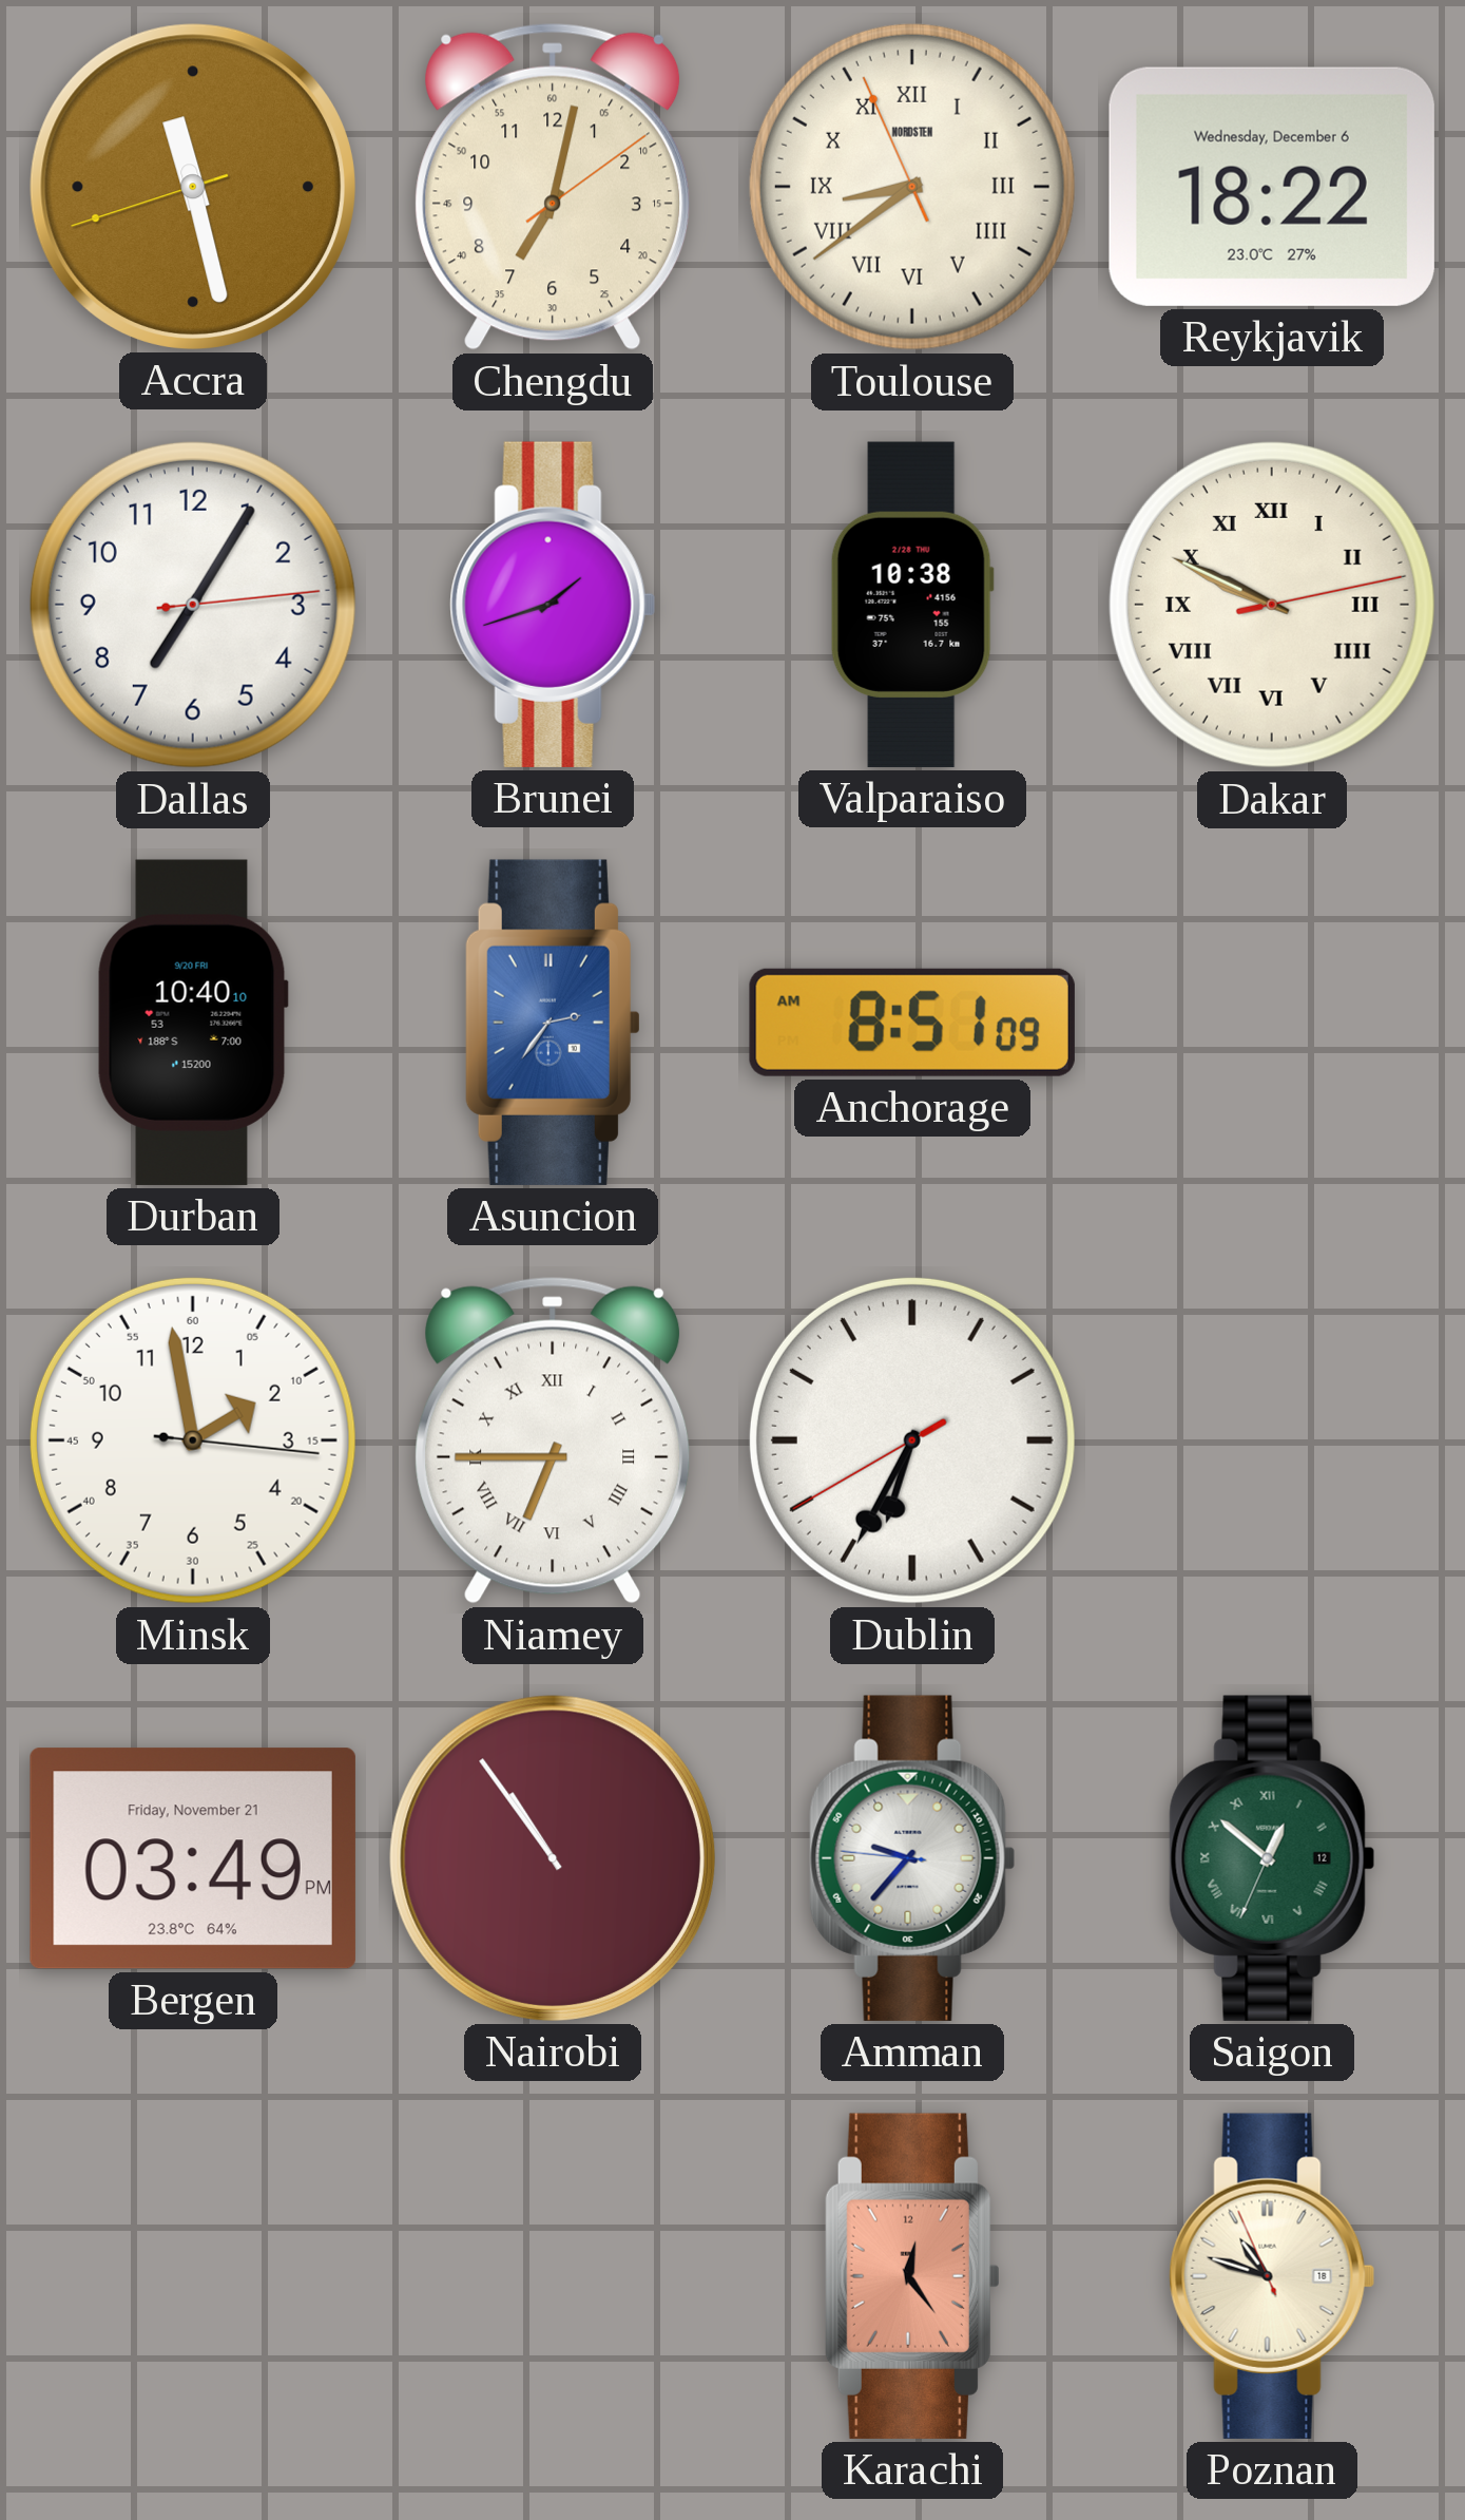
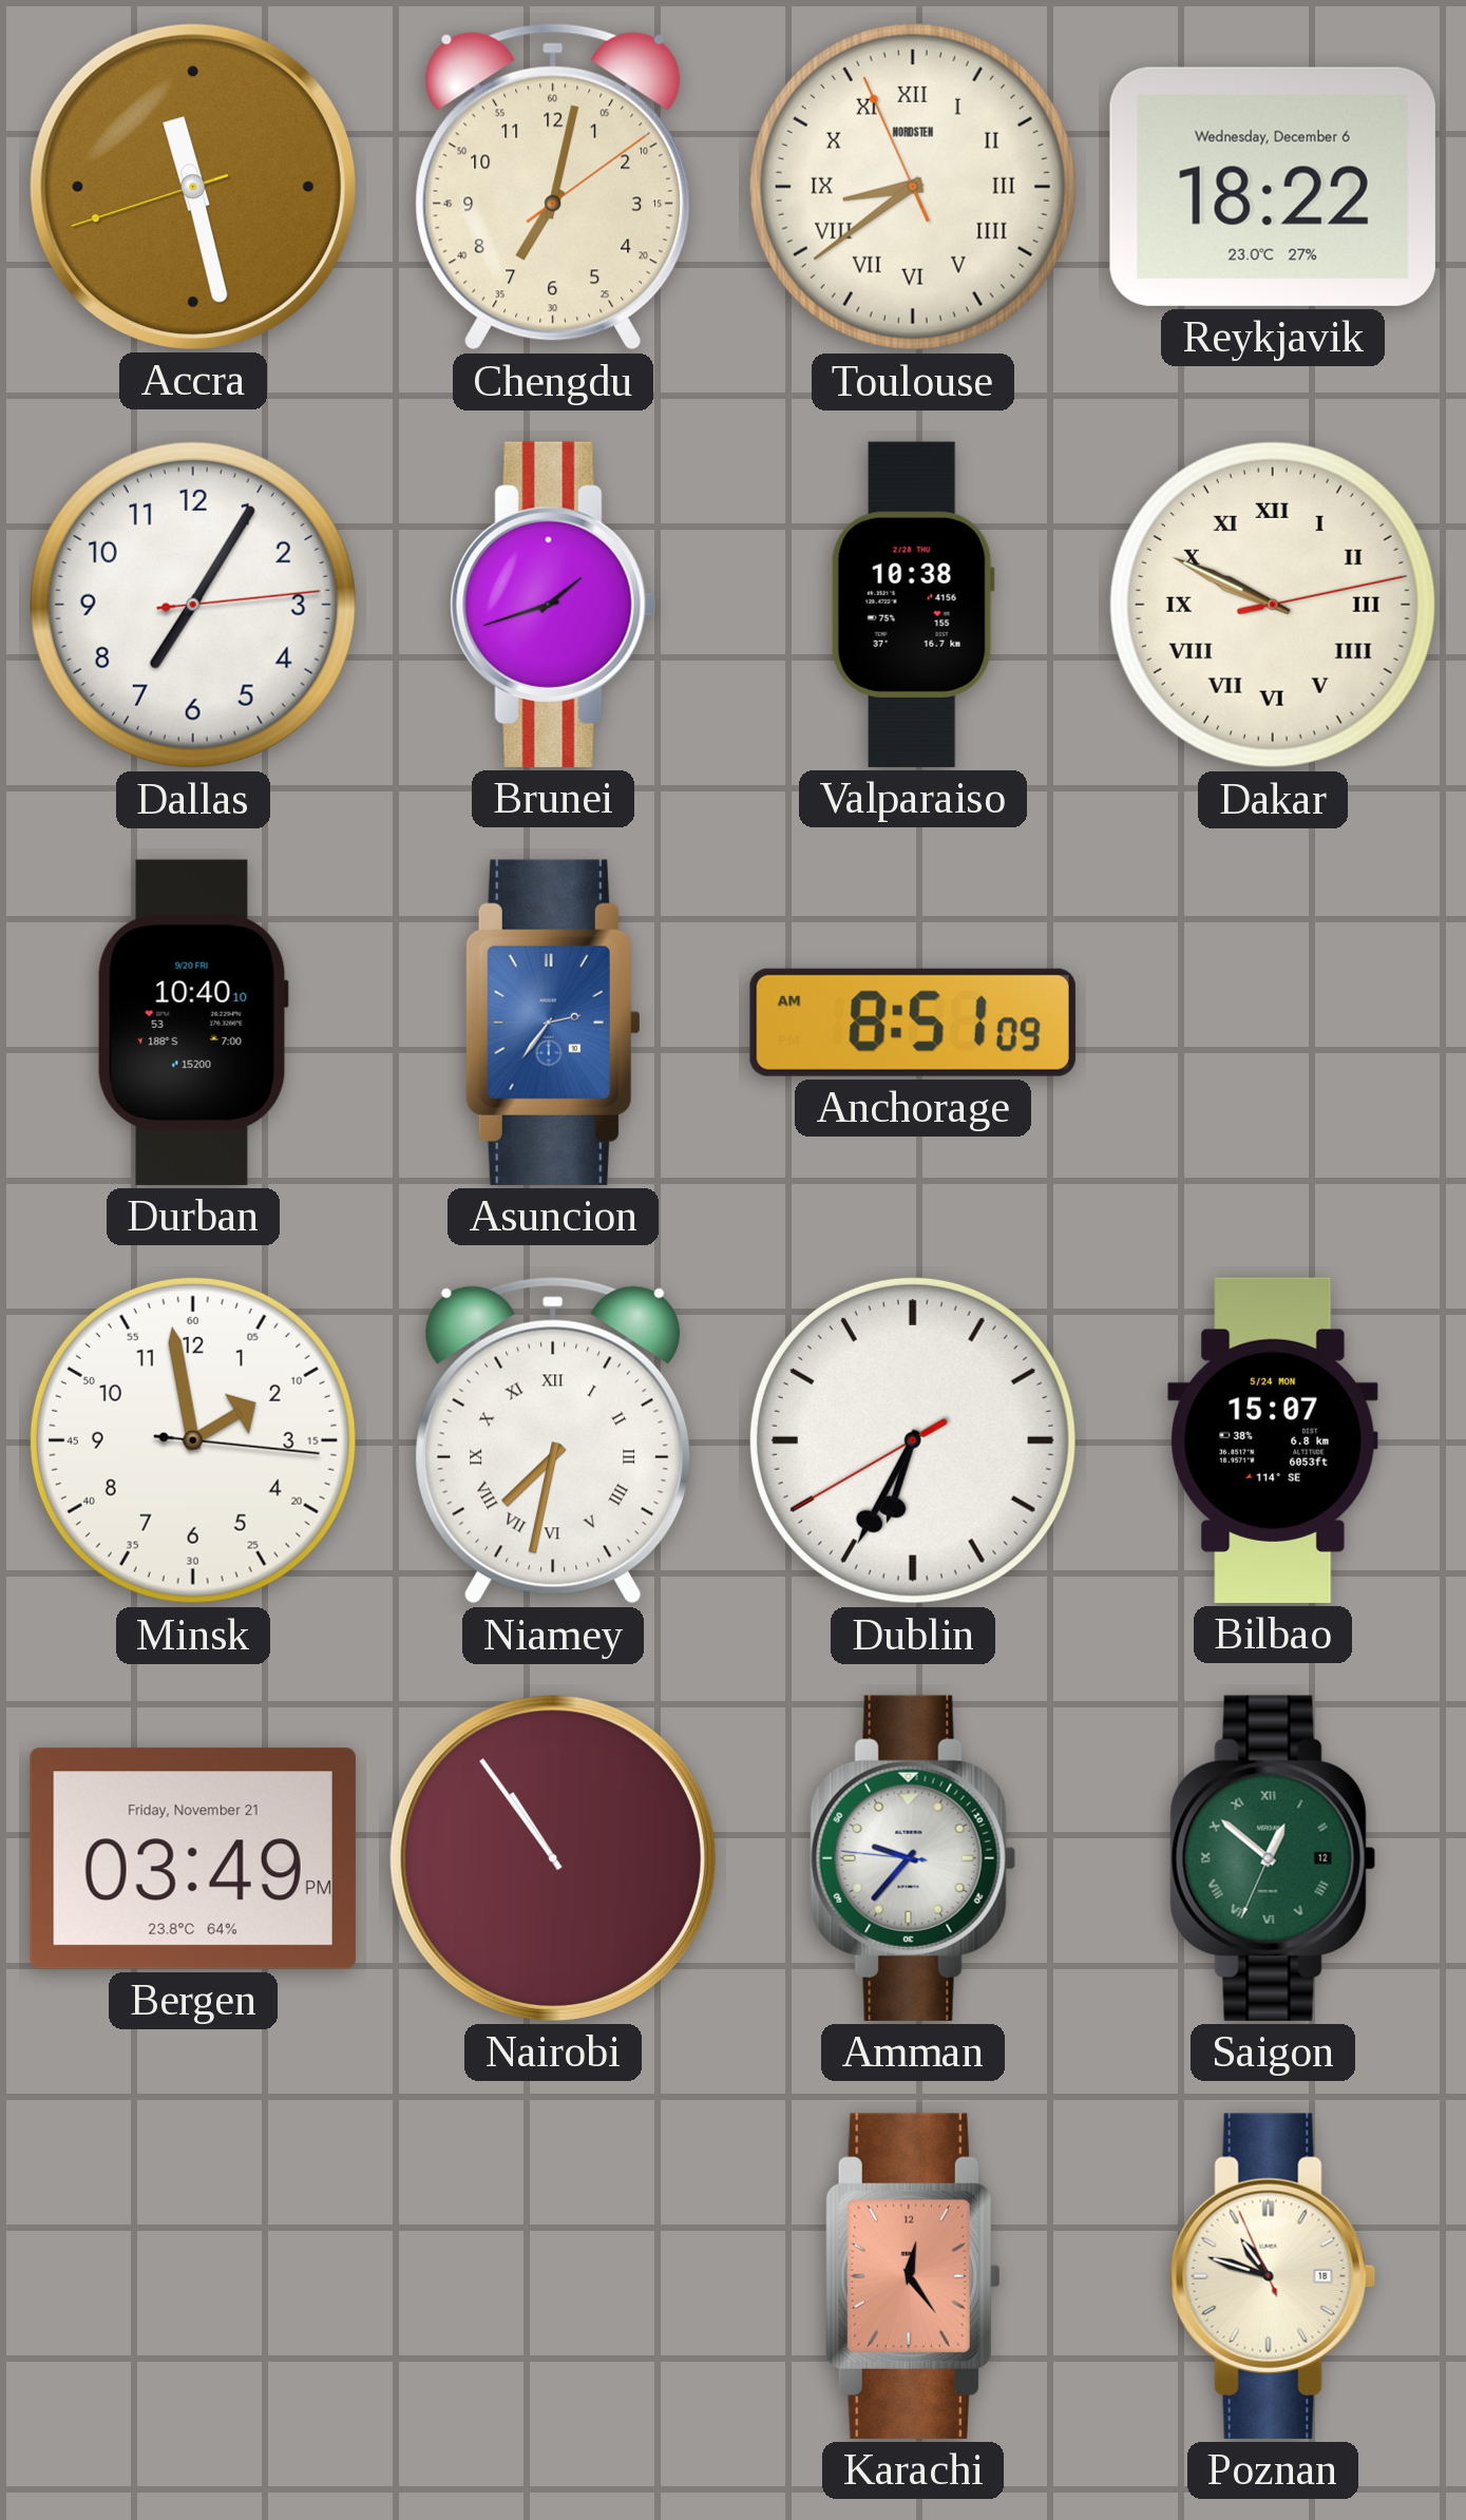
Niamey: 6:45 -> 7:32 (553, 1440)
Bilbao: none -> 15:07 (1273, 1440)
